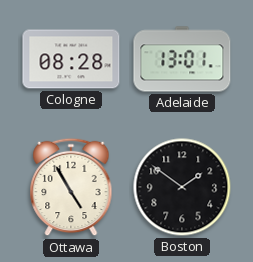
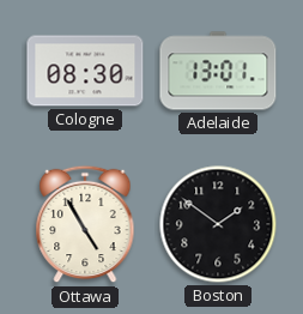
Cologne: 08:28 -> 08:30 (85, 71)
